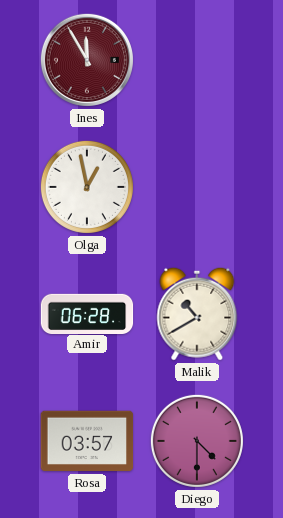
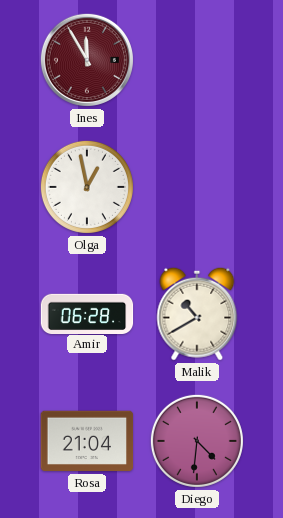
Rosa: 03:57 -> 21:04 (87, 441)
Diego: 4:30 -> 4:31 (197, 441)
